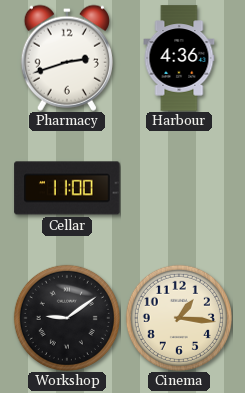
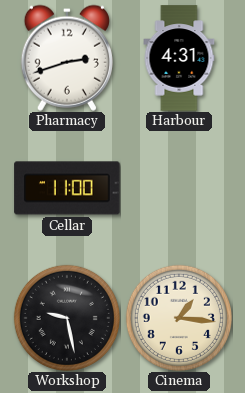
Harbour: 4:36 -> 4:31 (179, 58)
Workshop: 9:09 -> 9:28 (67, 318)
